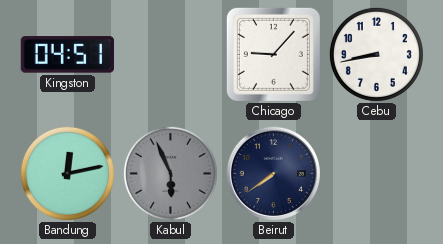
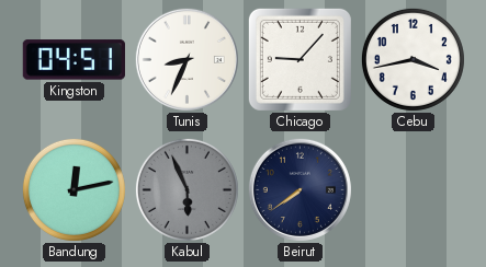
Tunis: none -> 8:34 (187, 59)
Cebu: 8:43 -> 3:43 (412, 59)
